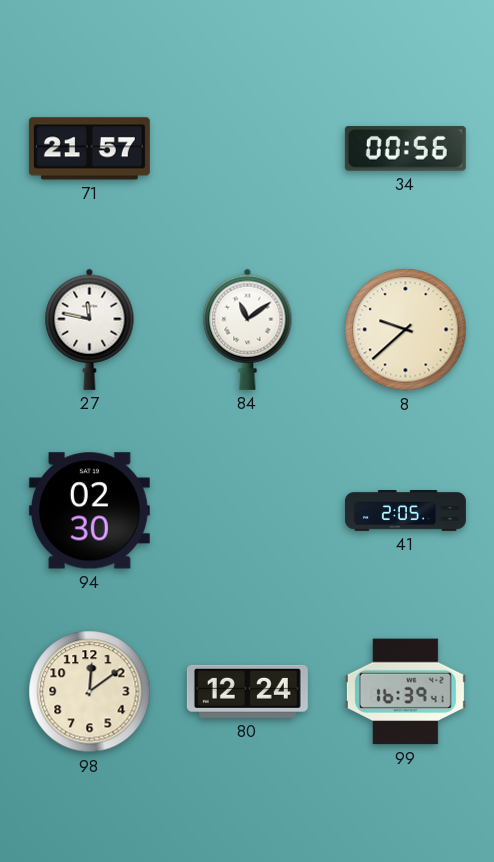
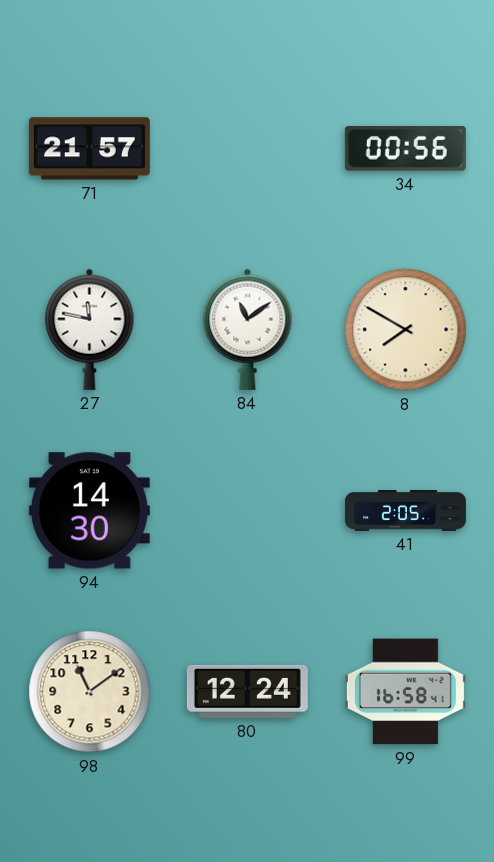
8: 9:38 -> 7:50 (406, 330)
94: 02:30 -> 14:30 (89, 511)
98: 12:09 -> 11:09 (90, 692)
99: 16:39 -> 16:58 (405, 692)
